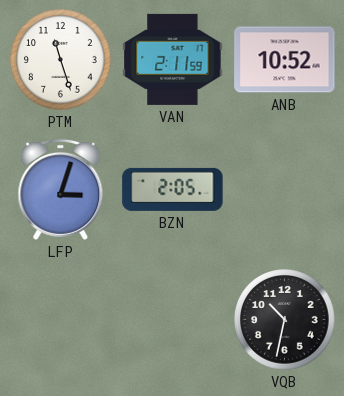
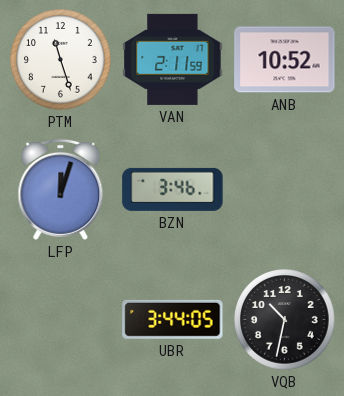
LFP: 3:03 -> 12:03 (61, 189)
BZN: 2:05 -> 3:46 (173, 189)
UBR: none -> 3:44 (173, 319)
